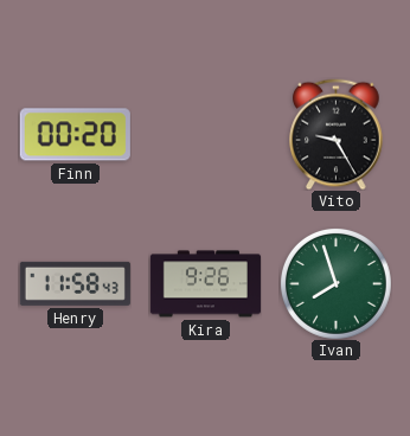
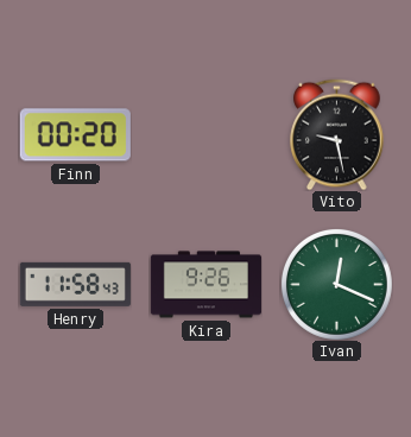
Vito: 9:25 -> 9:28 (337, 134)
Ivan: 7:57 -> 12:19 (336, 284)
